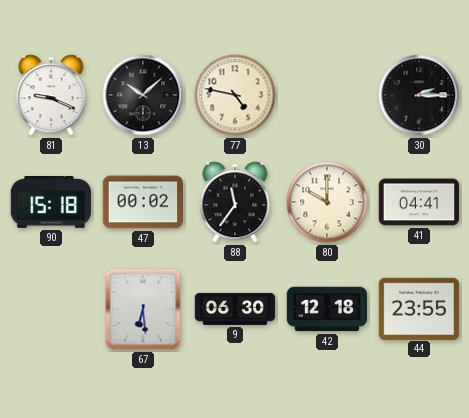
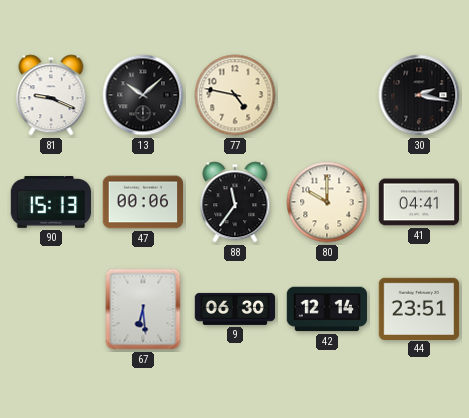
30: 2:15 -> 2:17 (419, 95)
90: 15:18 -> 15:13 (51, 203)
47: 00:02 -> 00:06 (143, 202)
42: 12:18 -> 12:14 (327, 309)
44: 23:55 -> 23:51 (419, 308)
